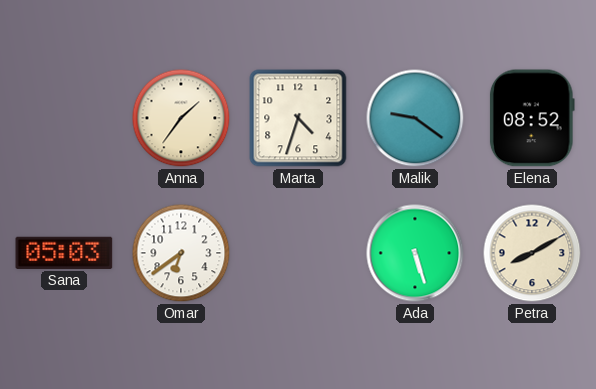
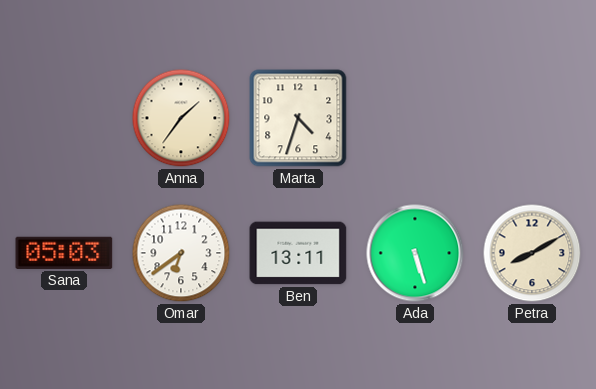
Malik: 9:21 -> none (415, 118)
Elena: 08:52 -> none (532, 118)
Ben: none -> 13:11 (298, 253)
